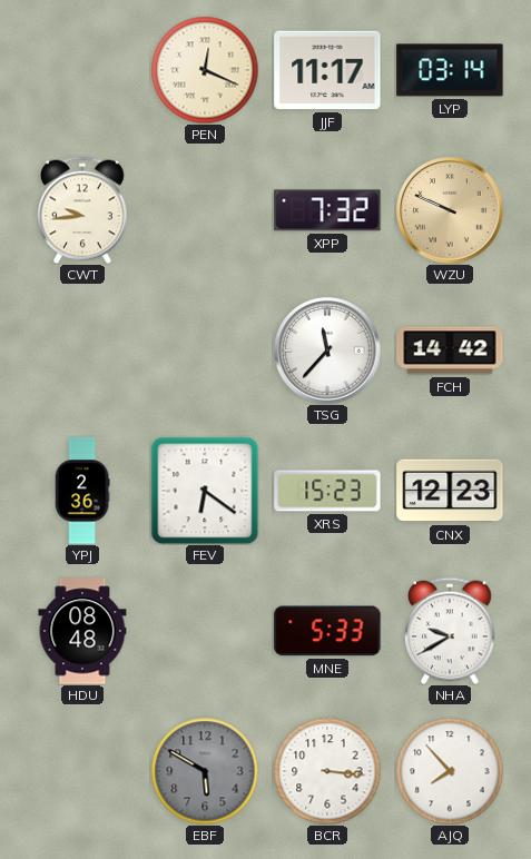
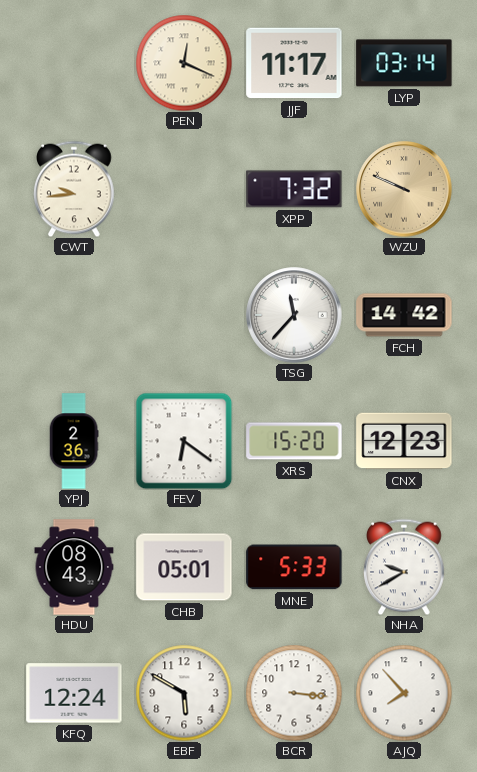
XRS: 15:23 -> 15:20 (294, 441)
HDU: 08:48 -> 08:43 (74, 567)
CHB: none -> 05:01 (184, 567)
KFQ: none -> 12:24 (74, 693)
EBF dial: grey -> white (184, 693)
